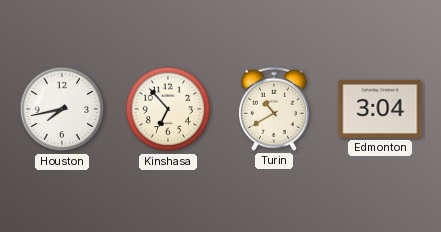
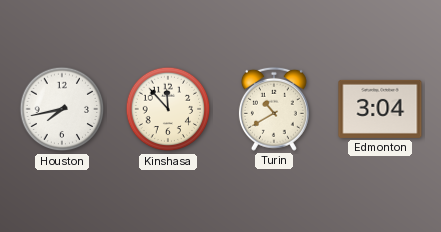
Kinshasa: 6:53 -> 11:53 (168, 109)
